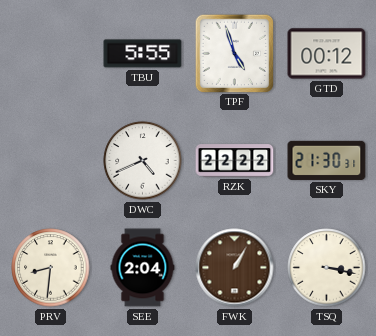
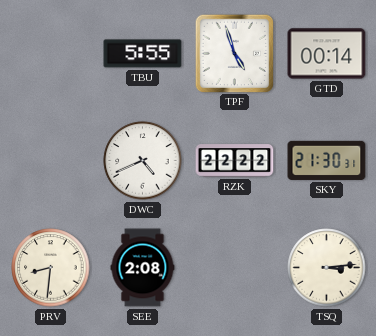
GTD: 00:12 -> 00:14 (327, 54)
SEE: 2:04 -> 2:08 (143, 268)
FWK: 1:05 -> none (235, 268)
TSQ: 3:17 -> 3:14 (327, 268)
